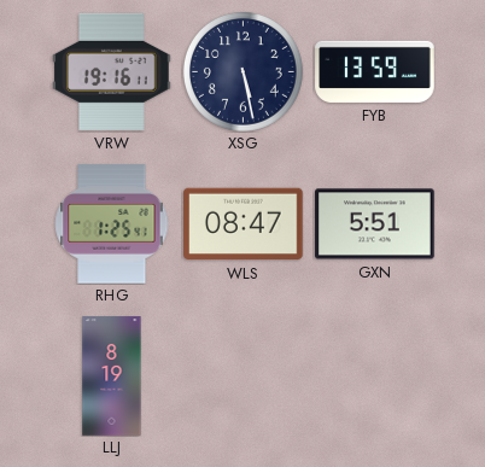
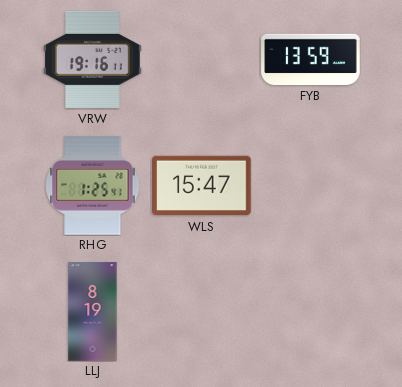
XSG: 5:28 -> none (242, 71)
WLS: 08:47 -> 15:47 (202, 186)
GXN: 5:51 -> none (375, 224)
